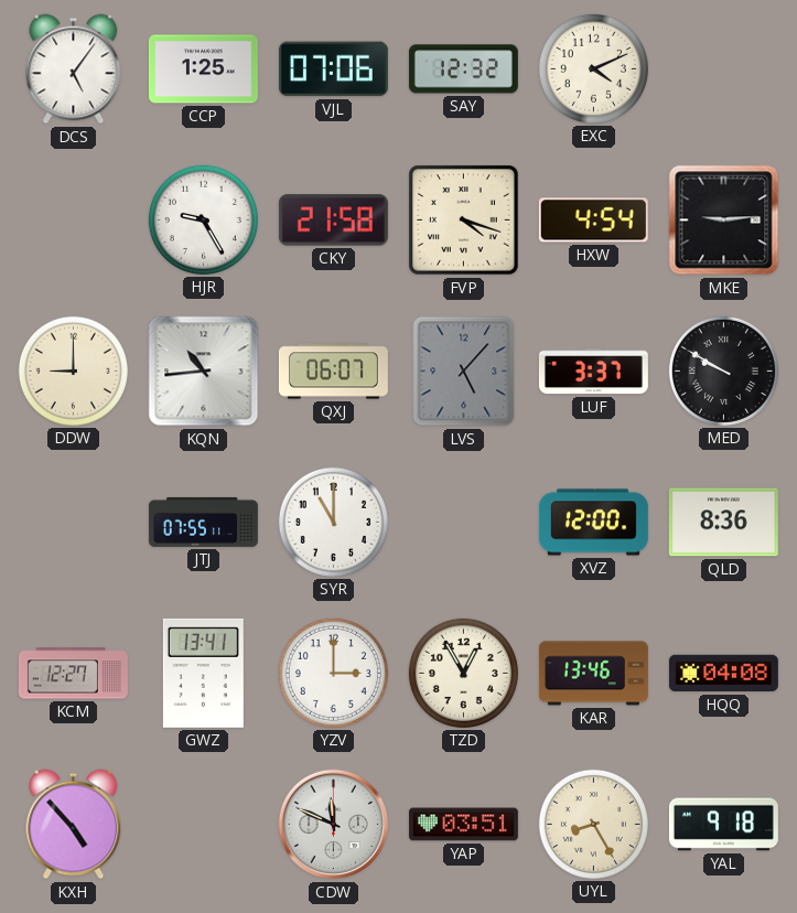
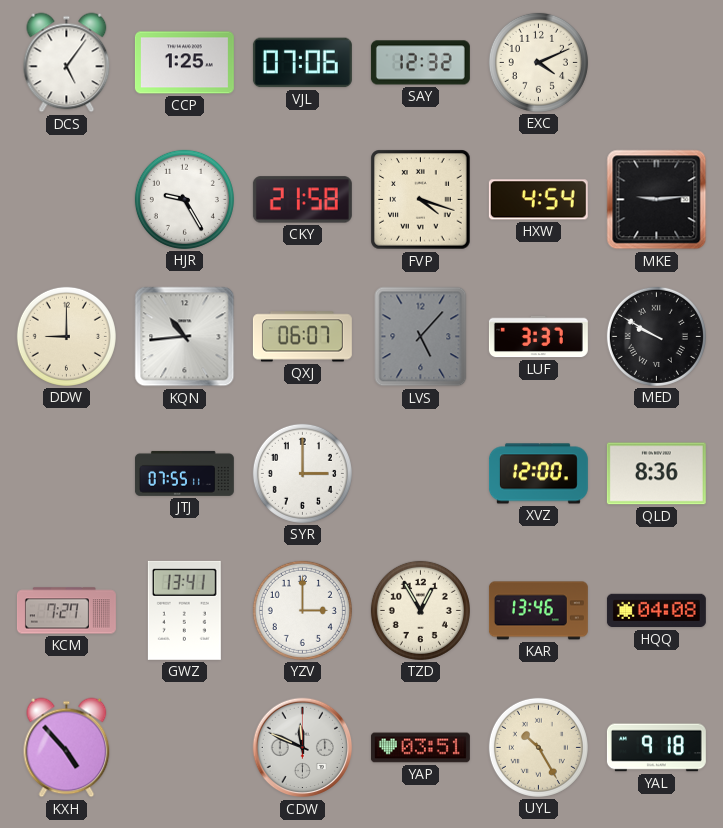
SYR: 11:00 -> 3:00 (302, 473)
KCM: 12:27 -> 7:27 (66, 611)
UYL: 8:25 -> 10:25 (538, 747)
